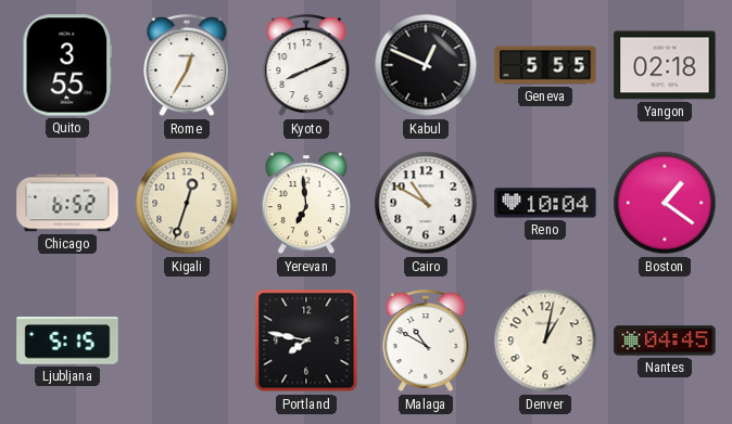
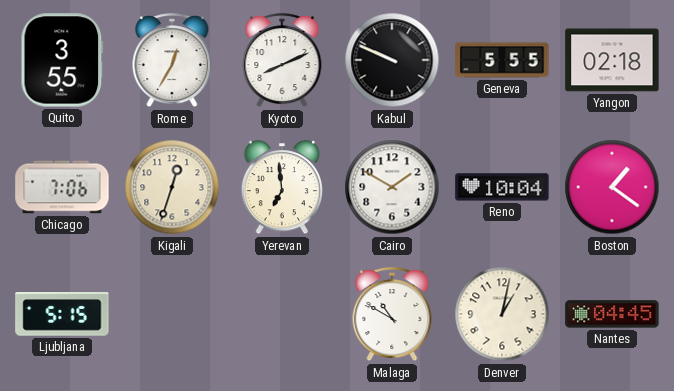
Kabul: 12:49 -> 9:49 (392, 60)
Chicago: 6:52 -> 7:06 (62, 187)
Cairo: 10:50 -> 1:50 (392, 187)
Portland: 7:47 -> none (306, 341)
